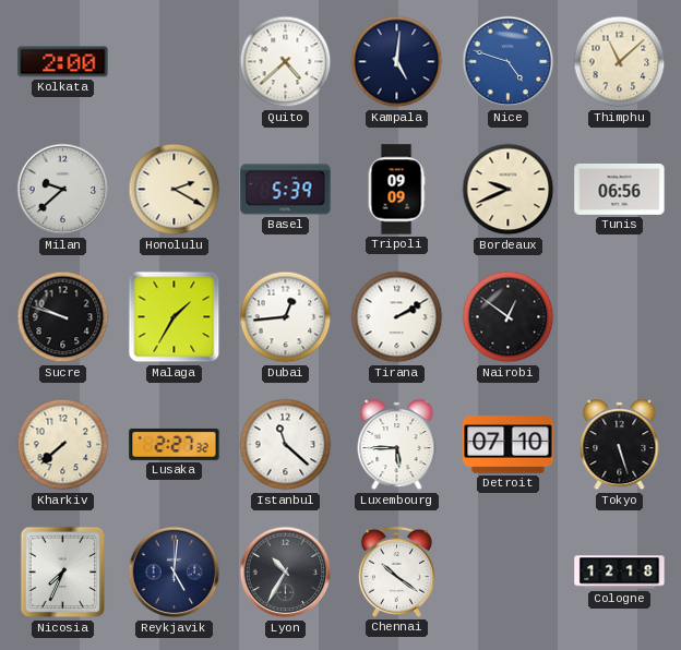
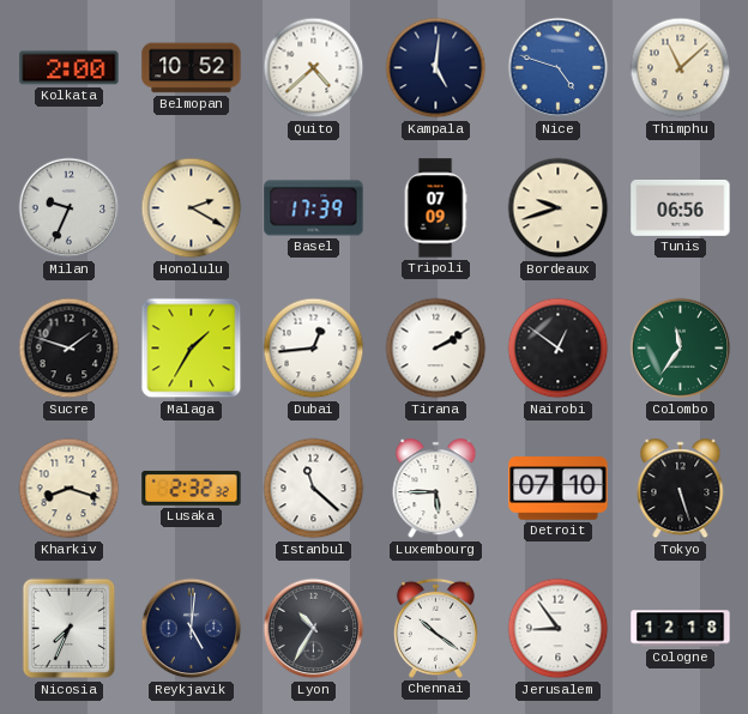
Belmopan: none -> 10:52 (192, 68)
Milan: 9:38 -> 9:34 (70, 208)
Basel: 5:39 -> 17:39 (314, 208)
Tripoli: 09:09 -> 07:09 (435, 208)
Bordeaux: 9:41 -> 9:42 (559, 208)
Sucre: 9:48 -> 1:48 (70, 349)
Colombo: none -> 11:36 (681, 349)
Kharkiv: 7:38 -> 8:18 (70, 489)
Lusaka: 2:27 -> 2:32 (192, 488)
Jerusalem: none -> 8:54 (559, 629)
